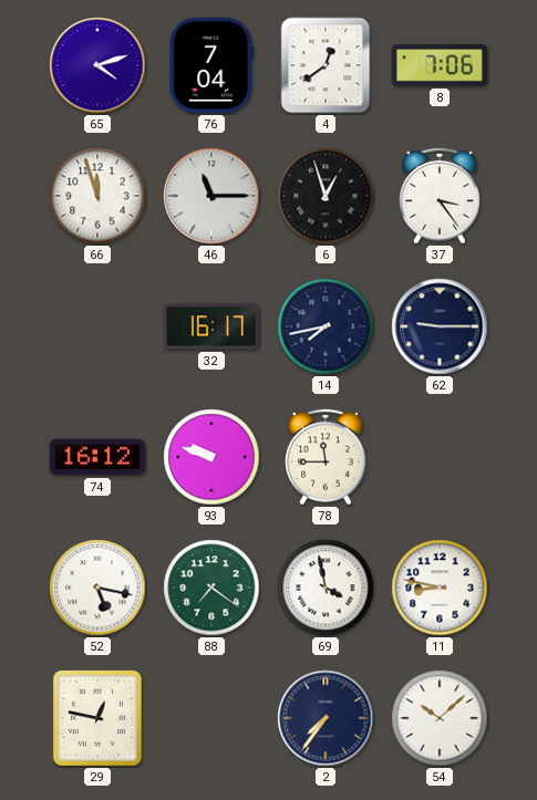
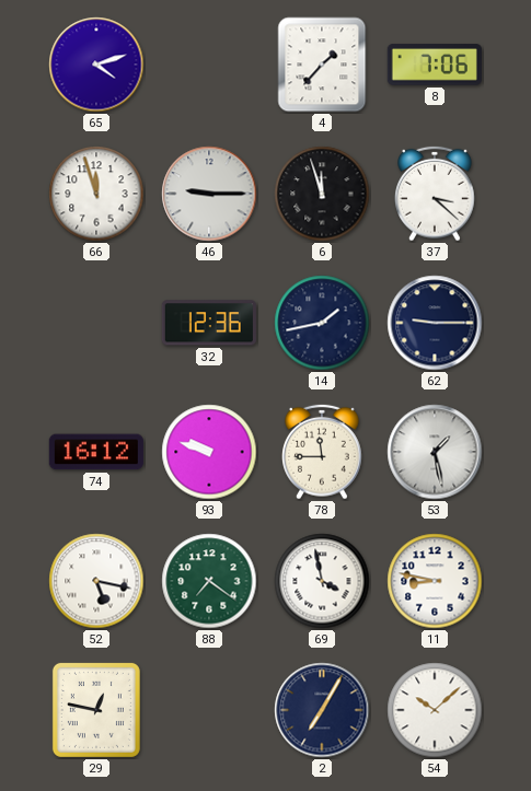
76: 7:04 -> none (211, 65)
4: 12:39 -> 1:37 (322, 65)
46: 11:15 -> 9:15 (209, 194)
6: 12:57 -> 11:57 (322, 194)
37: 3:24 -> 3:22 (436, 194)
32: 16:17 -> 12:36 (209, 323)
14: 7:43 -> 1:43 (322, 323)
53: none -> 1:28 (435, 452)
2: 7:36 -> 7:05 (322, 710)
